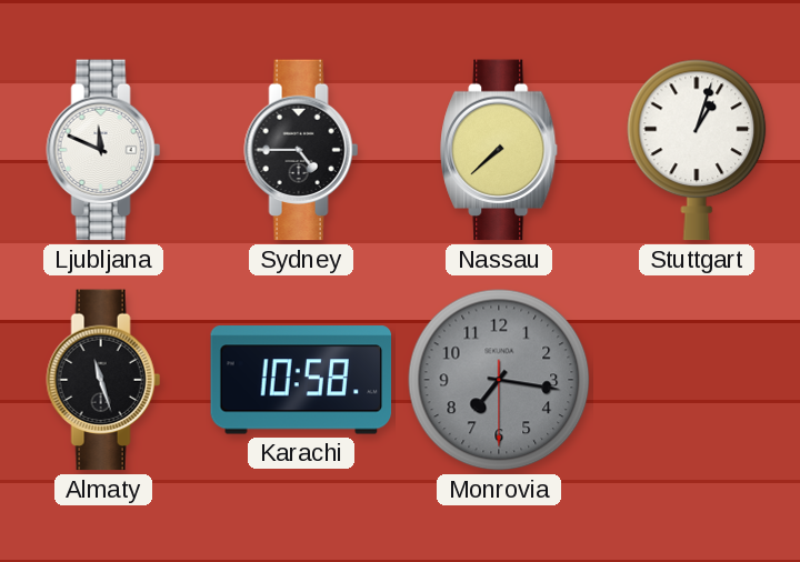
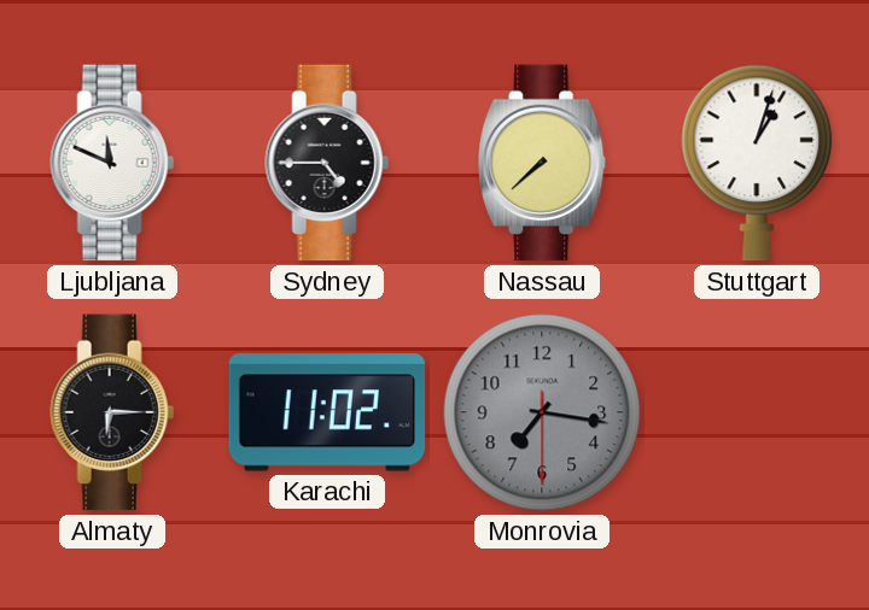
Almaty: 11:27 -> 6:15 (112, 412)
Karachi: 10:58 -> 11:02 (327, 412)
